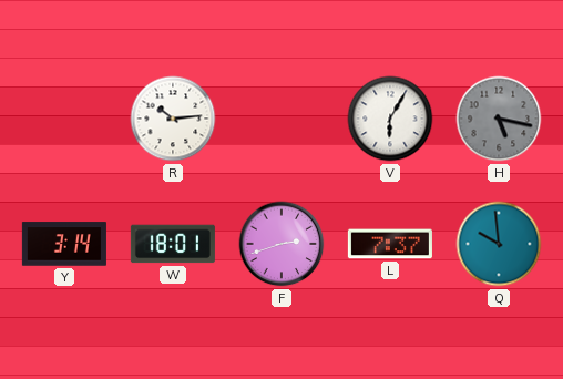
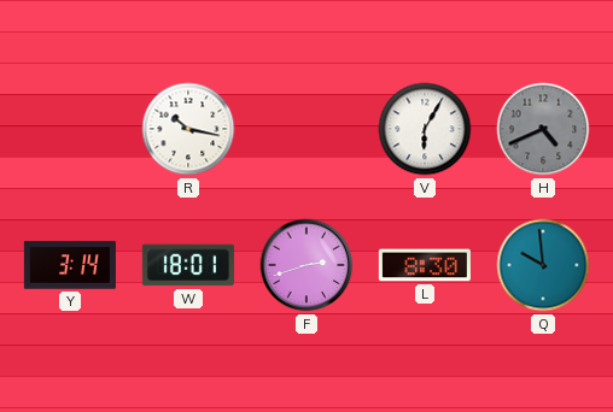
R: 10:14 -> 10:17 (188, 129)
H: 5:17 -> 4:41 (543, 129)
L: 7:37 -> 8:30 (425, 265)
